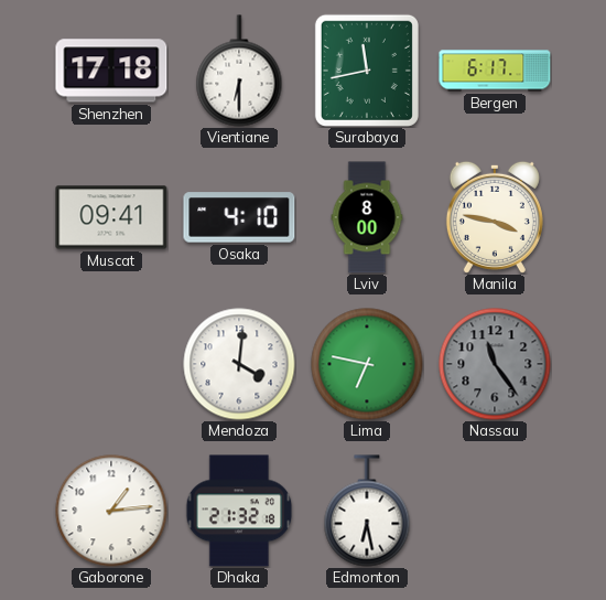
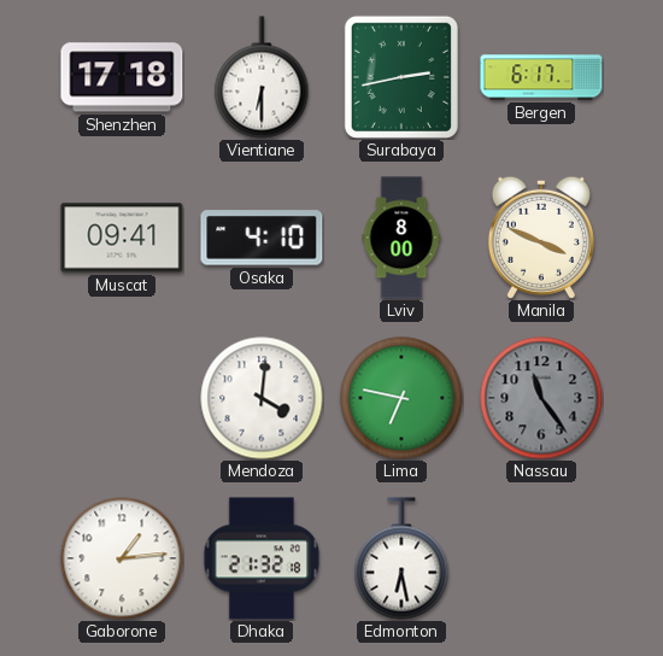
Surabaya: 11:43 -> 2:43 (401, 77)
Manila: 3:47 -> 3:49 (541, 238)
